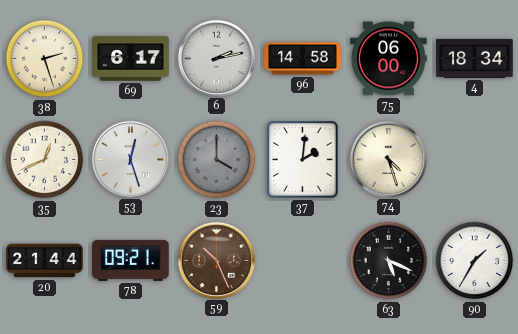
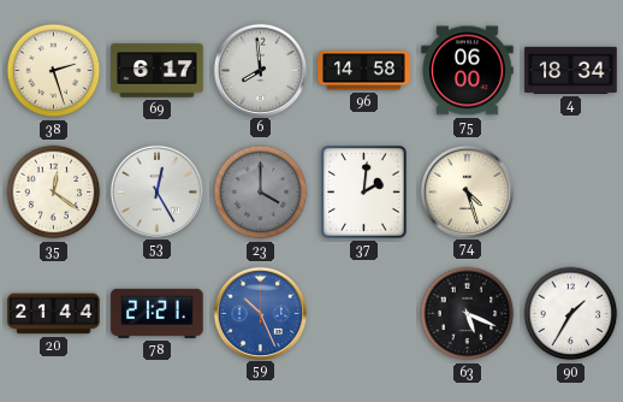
6: 2:13 -> 7:59 (260, 70)
35: 12:41 -> 12:21 (54, 193)
53: 12:27 -> 12:25 (156, 191)
78: 09:21 -> 21:21 (158, 313)
59 dial: brown -> blue (260, 313)
